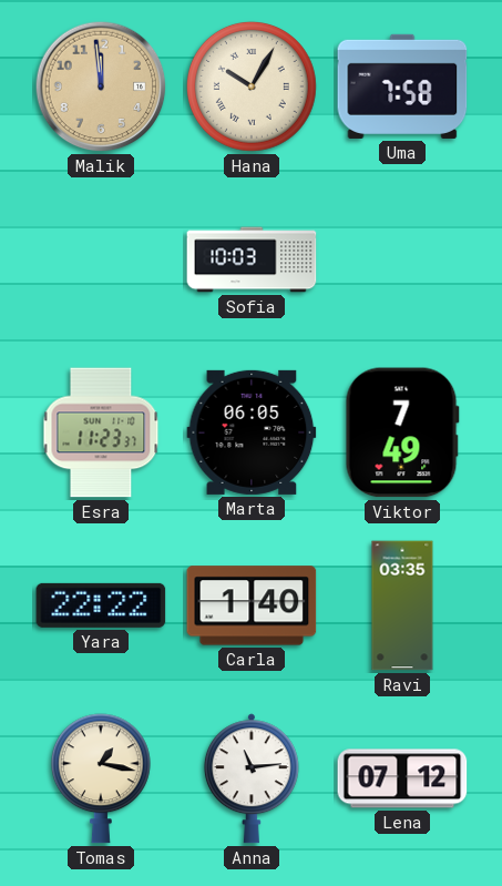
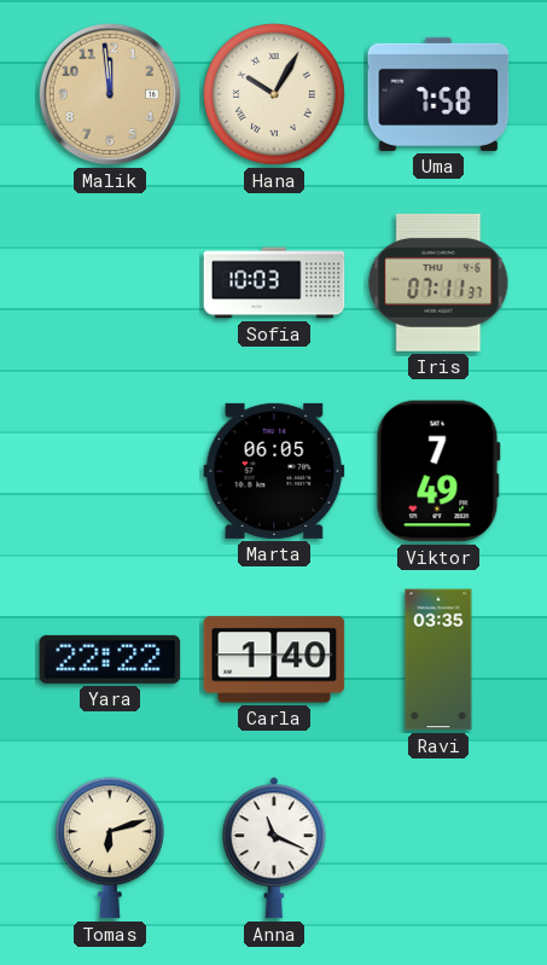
Iris: none -> 07:11 (438, 283)
Esra: 11:23 -> none (101, 432)
Tomas: 1:17 -> 6:12 (110, 848)
Anna: 11:14 -> 11:19 (274, 848)
Lena: 07:12 -> none (402, 778)
